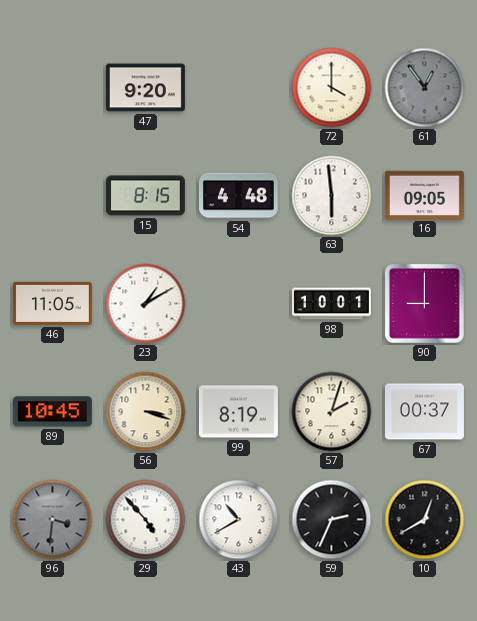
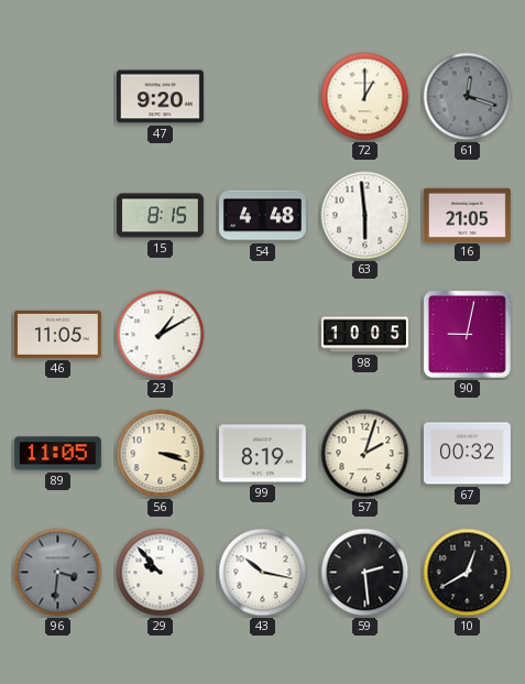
72: 4:00 -> 1:00 (365, 97)
61: 12:54 -> 12:18 (468, 97)
16: 09:05 -> 21:05 (467, 215)
98: 10:01 -> 10:05 (364, 335)
90: 9:00 -> 9:02 (467, 334)
89: 10:45 -> 11:05 (57, 454)
67: 00:37 -> 00:32 (467, 454)
29: 4:53 -> 9:53 (161, 573)
43: 10:40 -> 10:17 (263, 573)
59: 2:34 -> 2:29 (365, 573)
